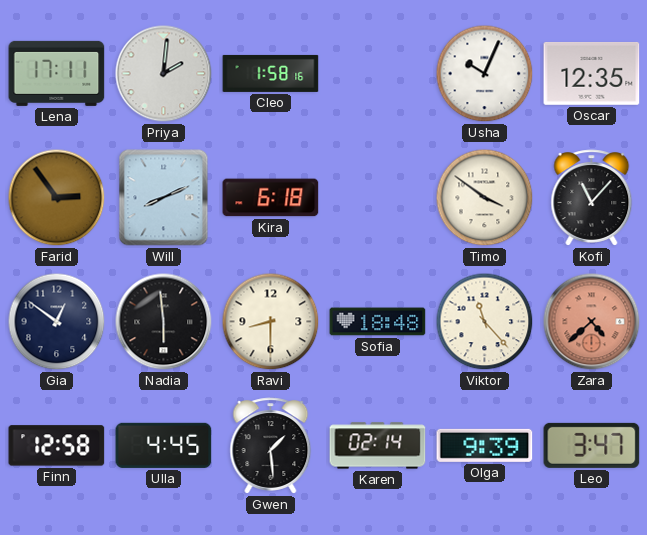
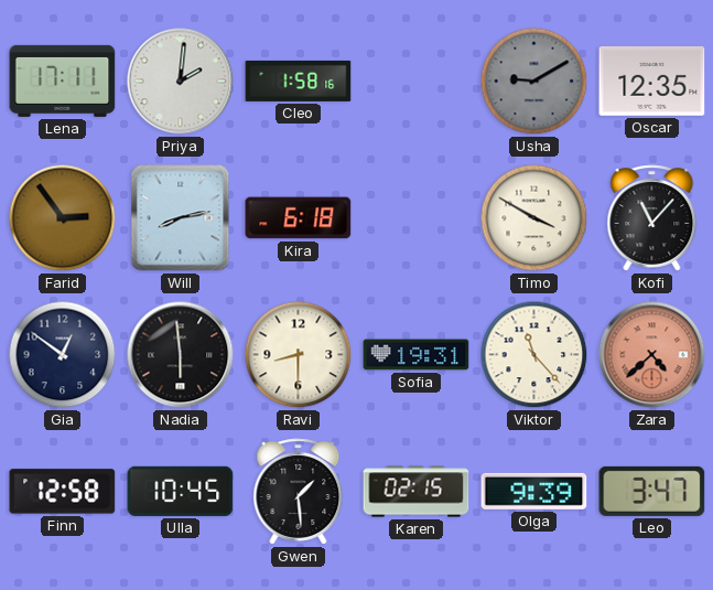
Usha: 10:04 -> 9:10 (534, 82)
Usha dial: white -> grey (534, 82)
Will: 8:11 -> 8:13 (181, 218)
Timo: 3:51 -> 3:50 (534, 218)
Sofia: 18:48 -> 19:31 (417, 355)
Ulla: 4:45 -> 10:45 (181, 491)
Karen: 02:14 -> 02:15 (417, 492)
